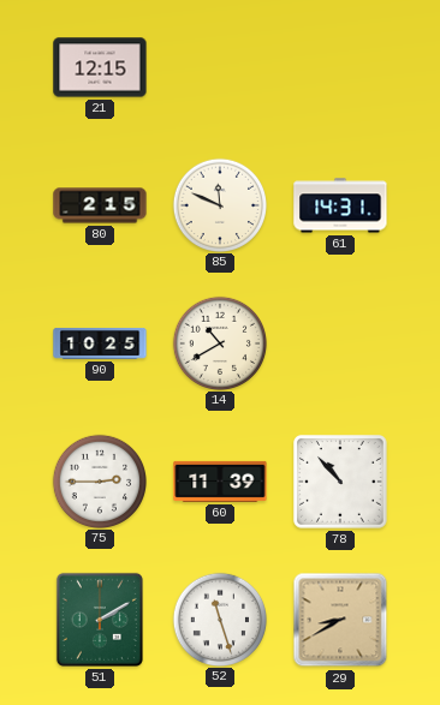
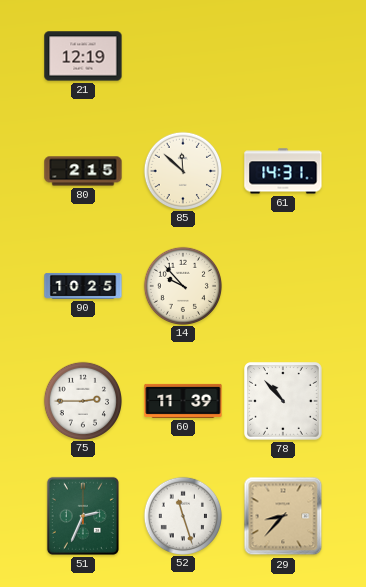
21: 12:15 -> 12:19 (83, 56)
85: 11:49 -> 11:52 (182, 170)
14: 10:40 -> 9:53 (182, 285)
51: 2:10 -> 2:34 (83, 516)
29: 8:40 -> 8:37 (283, 516)
